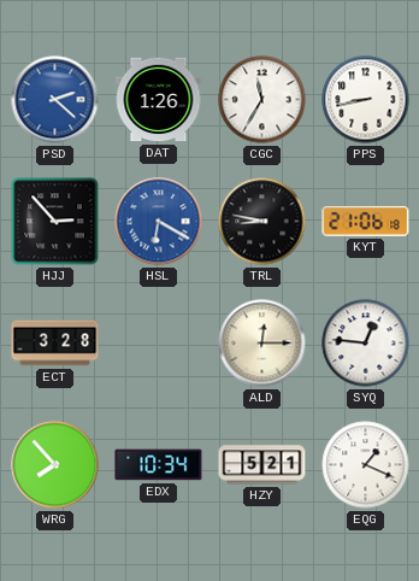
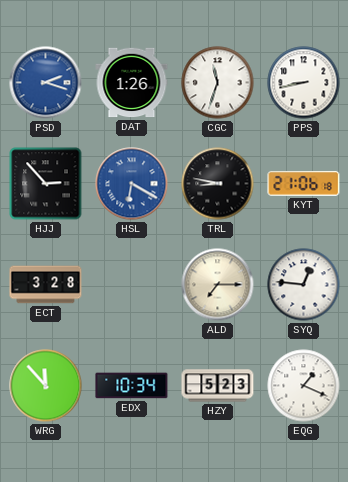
PSD: 2:22 -> 2:18 (46, 83)
CGC: 11:35 -> 11:33 (218, 83)
ALD: 12:15 -> 7:15 (218, 285)
WRG: 7:53 -> 11:53 (46, 386)
HZY: 5:21 -> 5:23 (218, 386)
